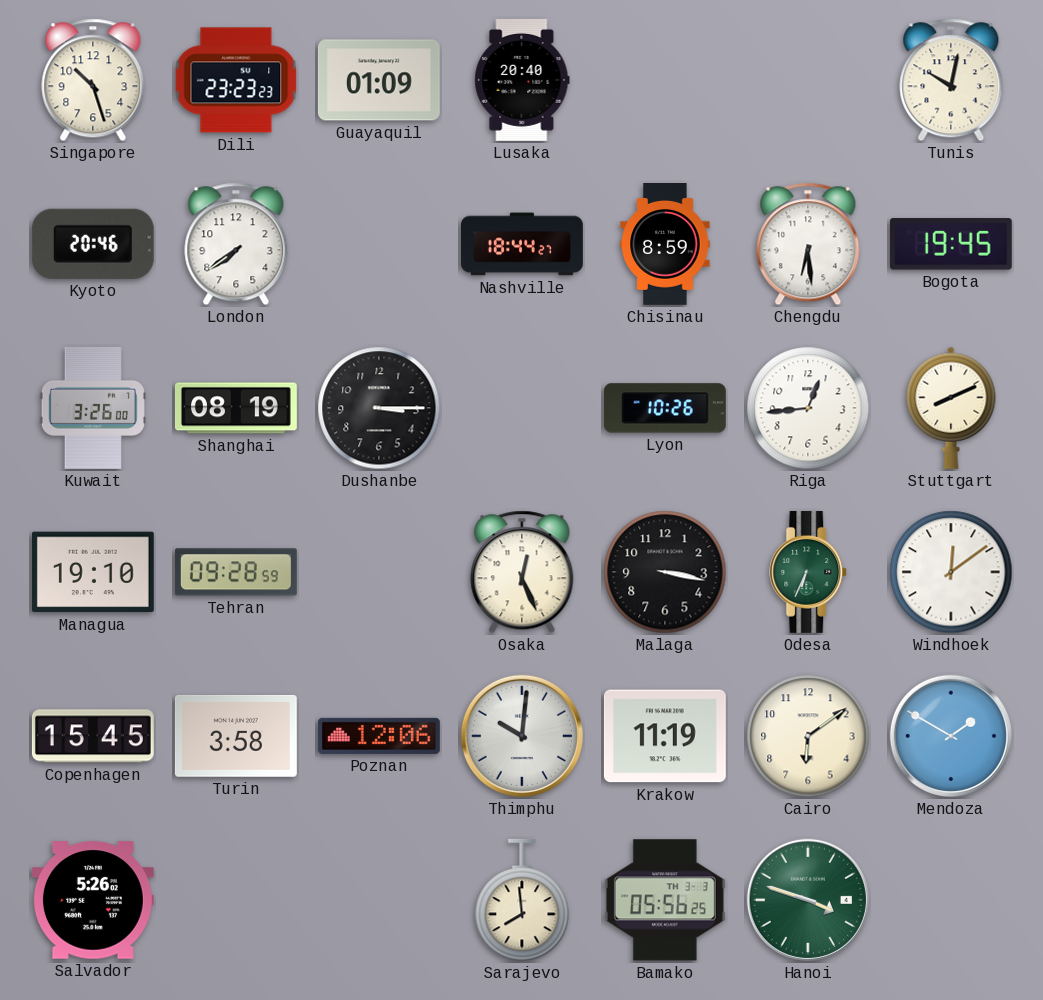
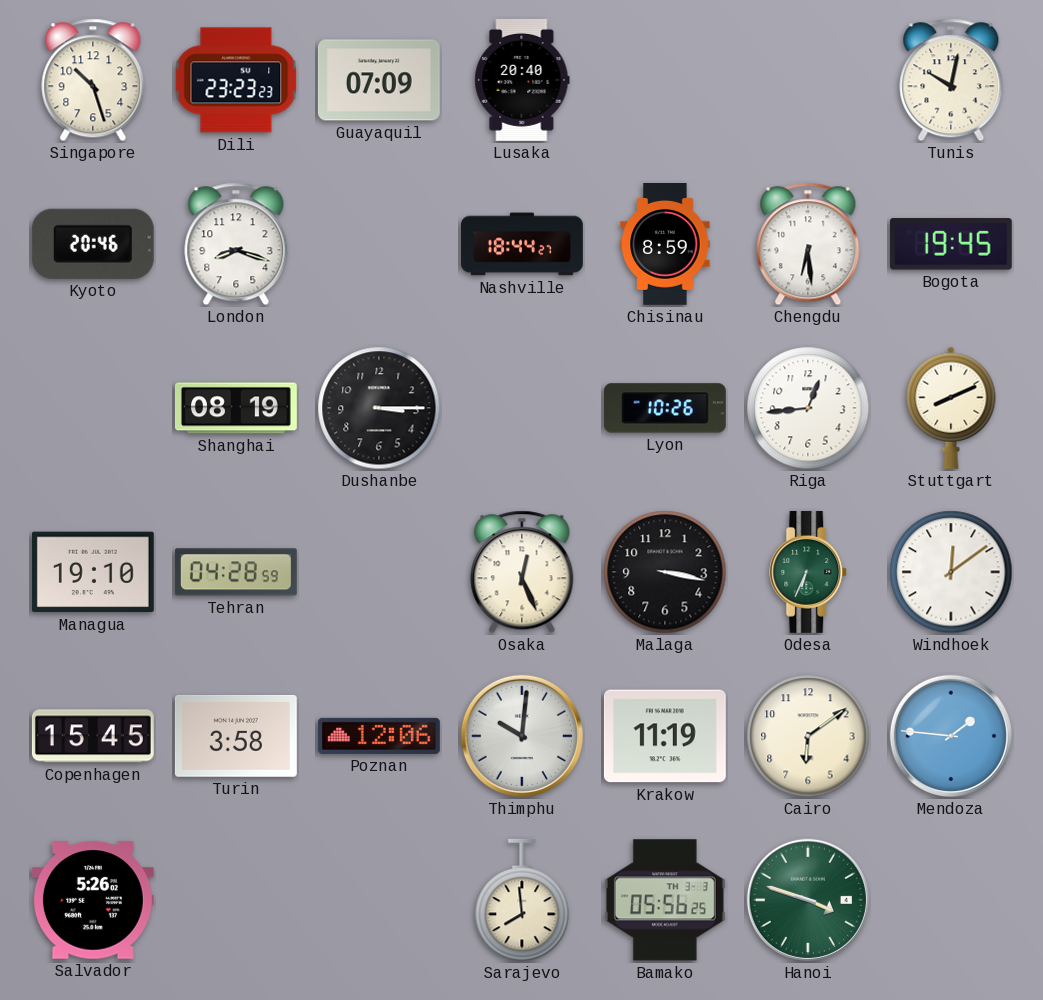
Guayaquil: 01:09 -> 07:09 (379, 80)
London: 7:39 -> 8:18 (236, 244)
Kuwait: 3:26 -> none (93, 408)
Tehran: 09:28 -> 04:28 (236, 572)
Mendoza: 1:50 -> 1:46 (951, 736)
